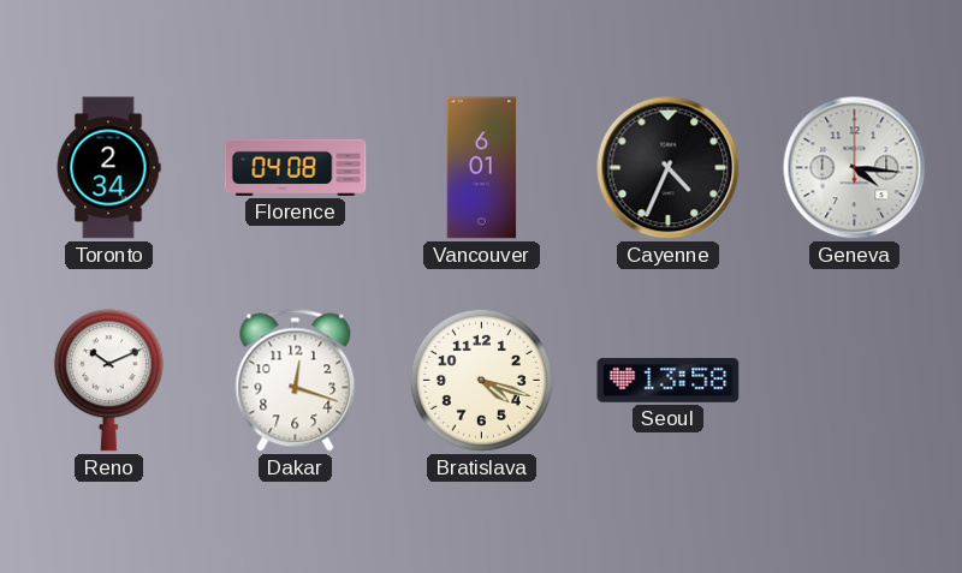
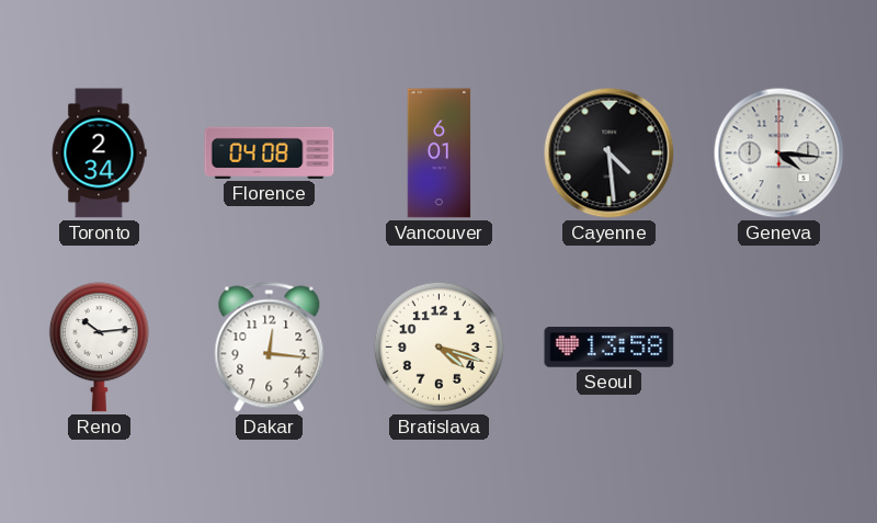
Cayenne: 4:34 -> 4:29 (610, 154)
Reno: 10:11 -> 10:14 (99, 348)
Dakar: 12:18 -> 12:16 (270, 348)
